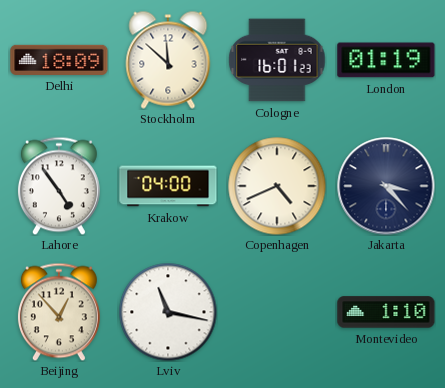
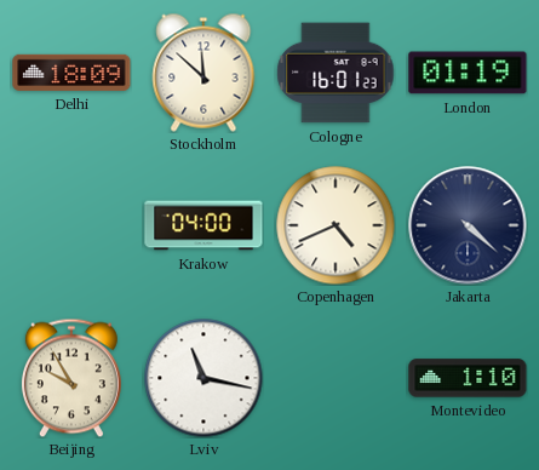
Lahore: 4:54 -> none (59, 186)
Jakarta: 3:23 -> 4:22 (468, 225)
Beijing: 12:53 -> 9:55 (71, 378)
